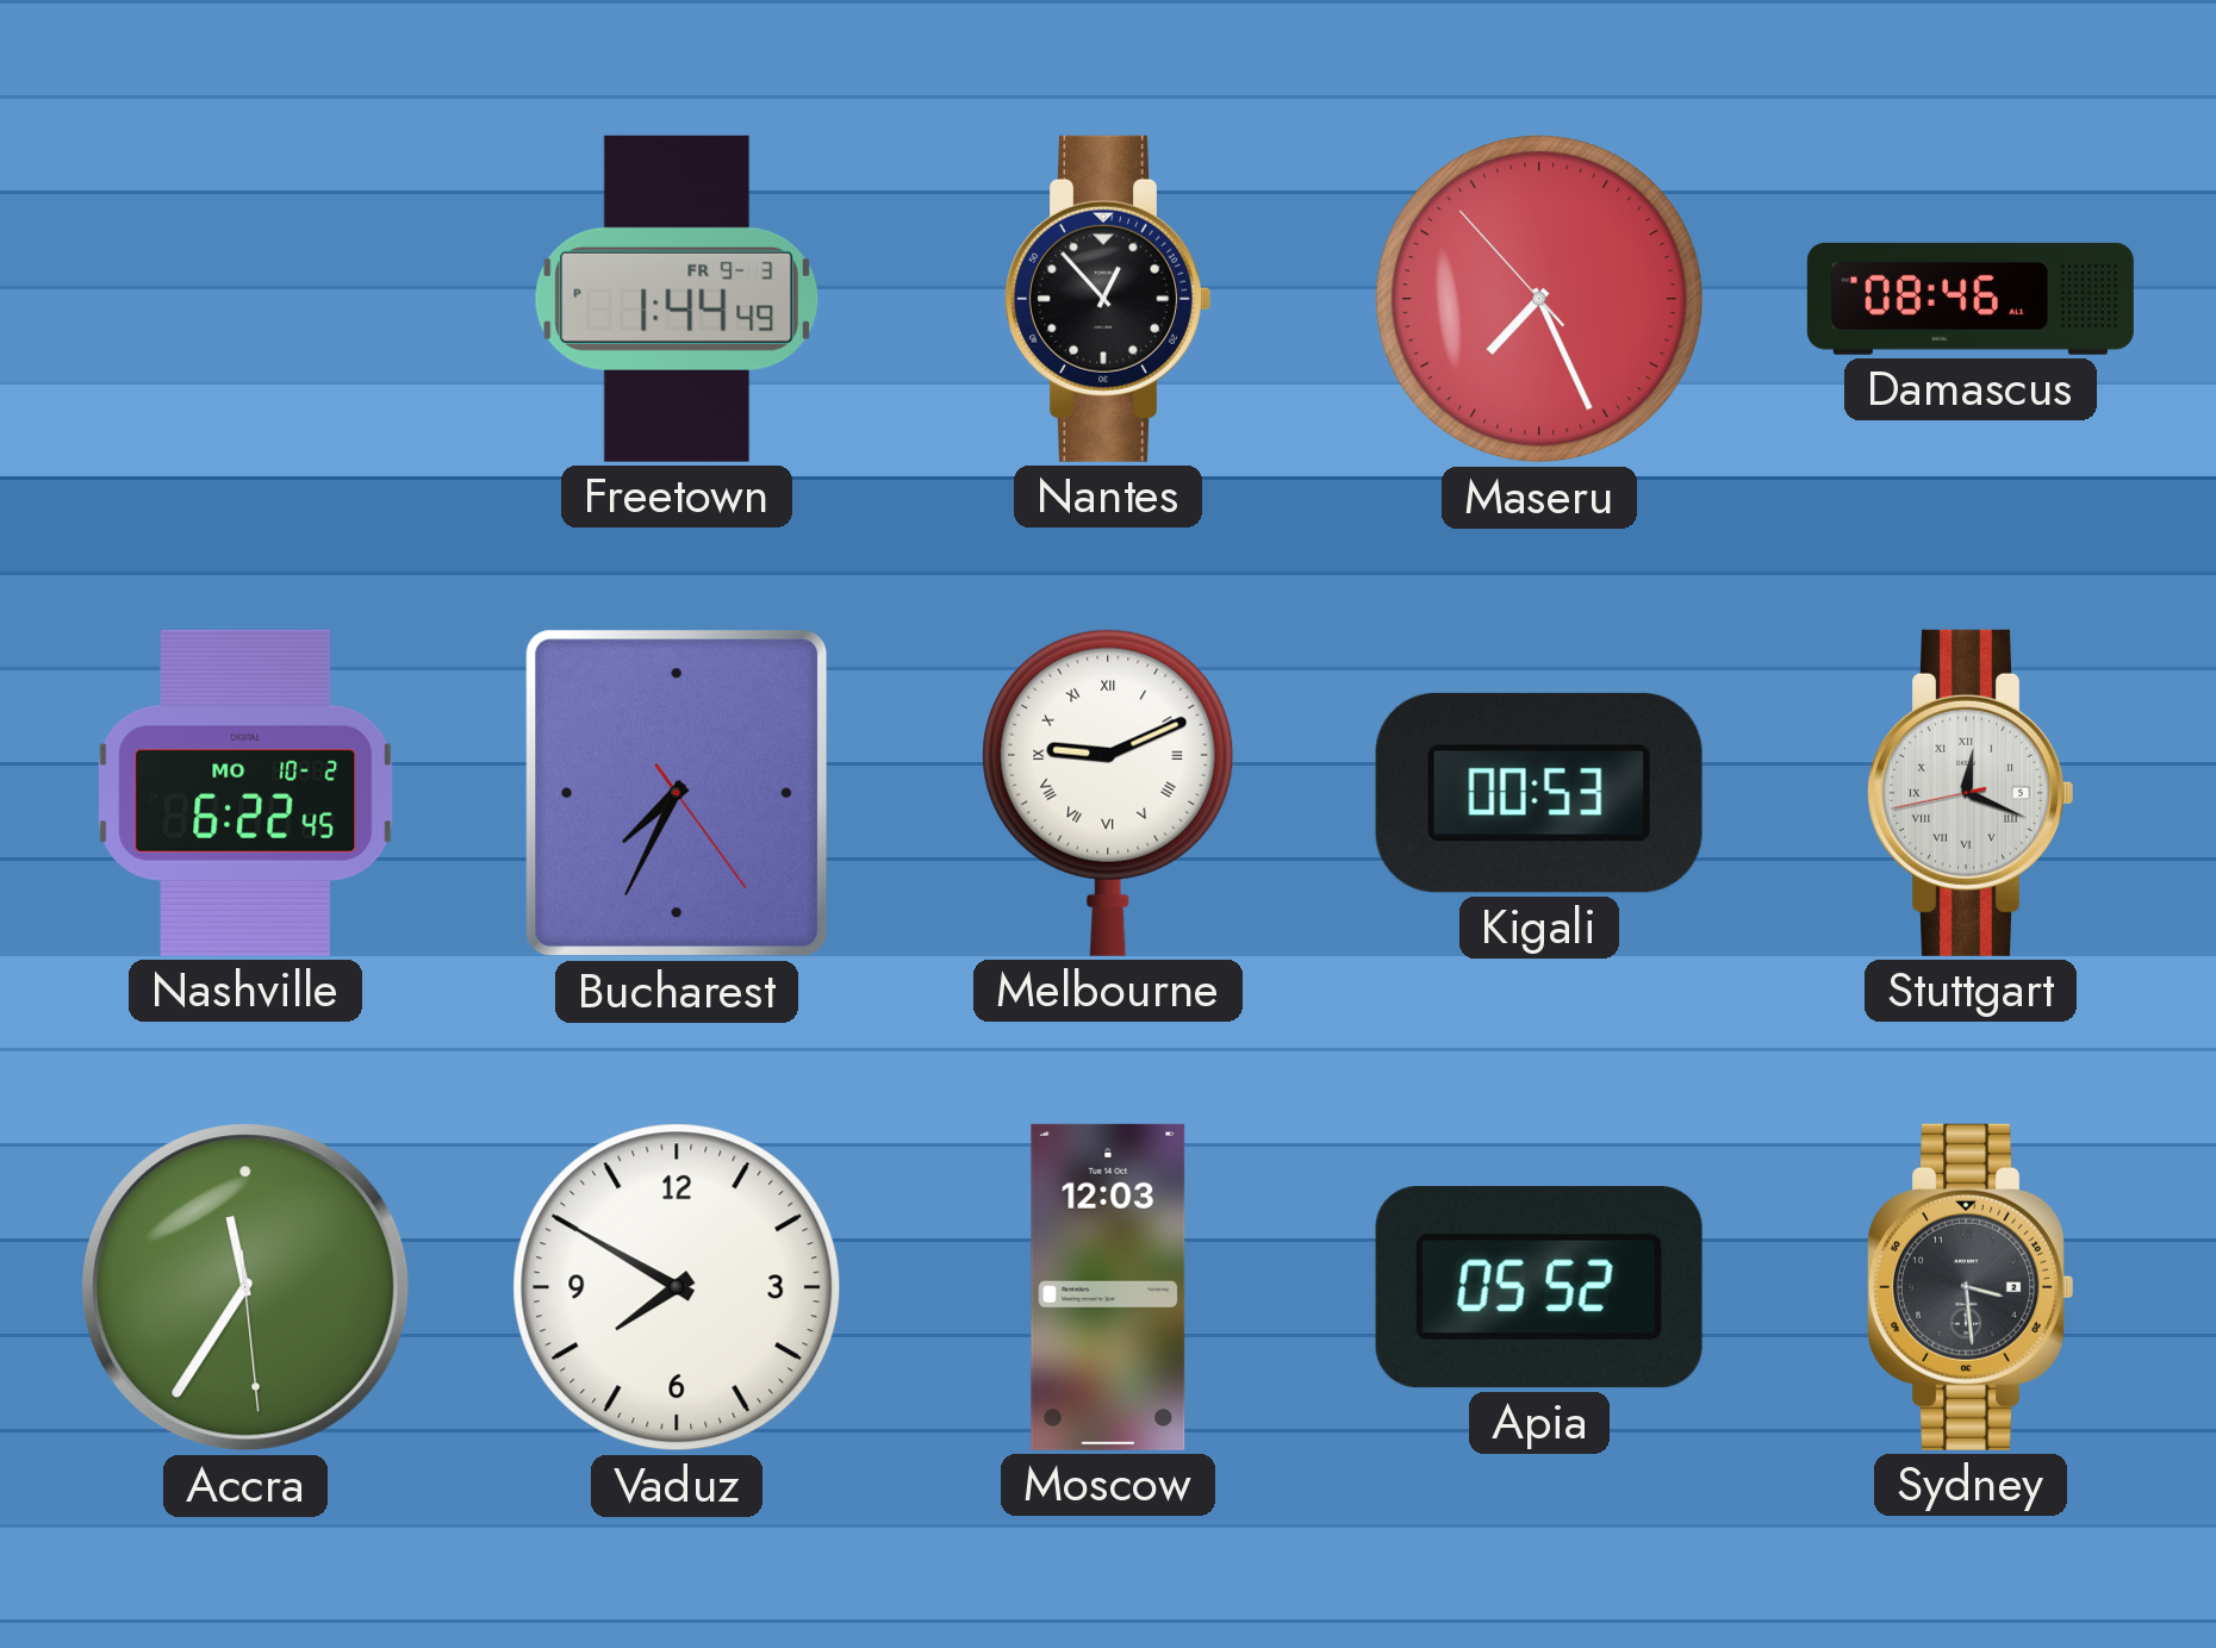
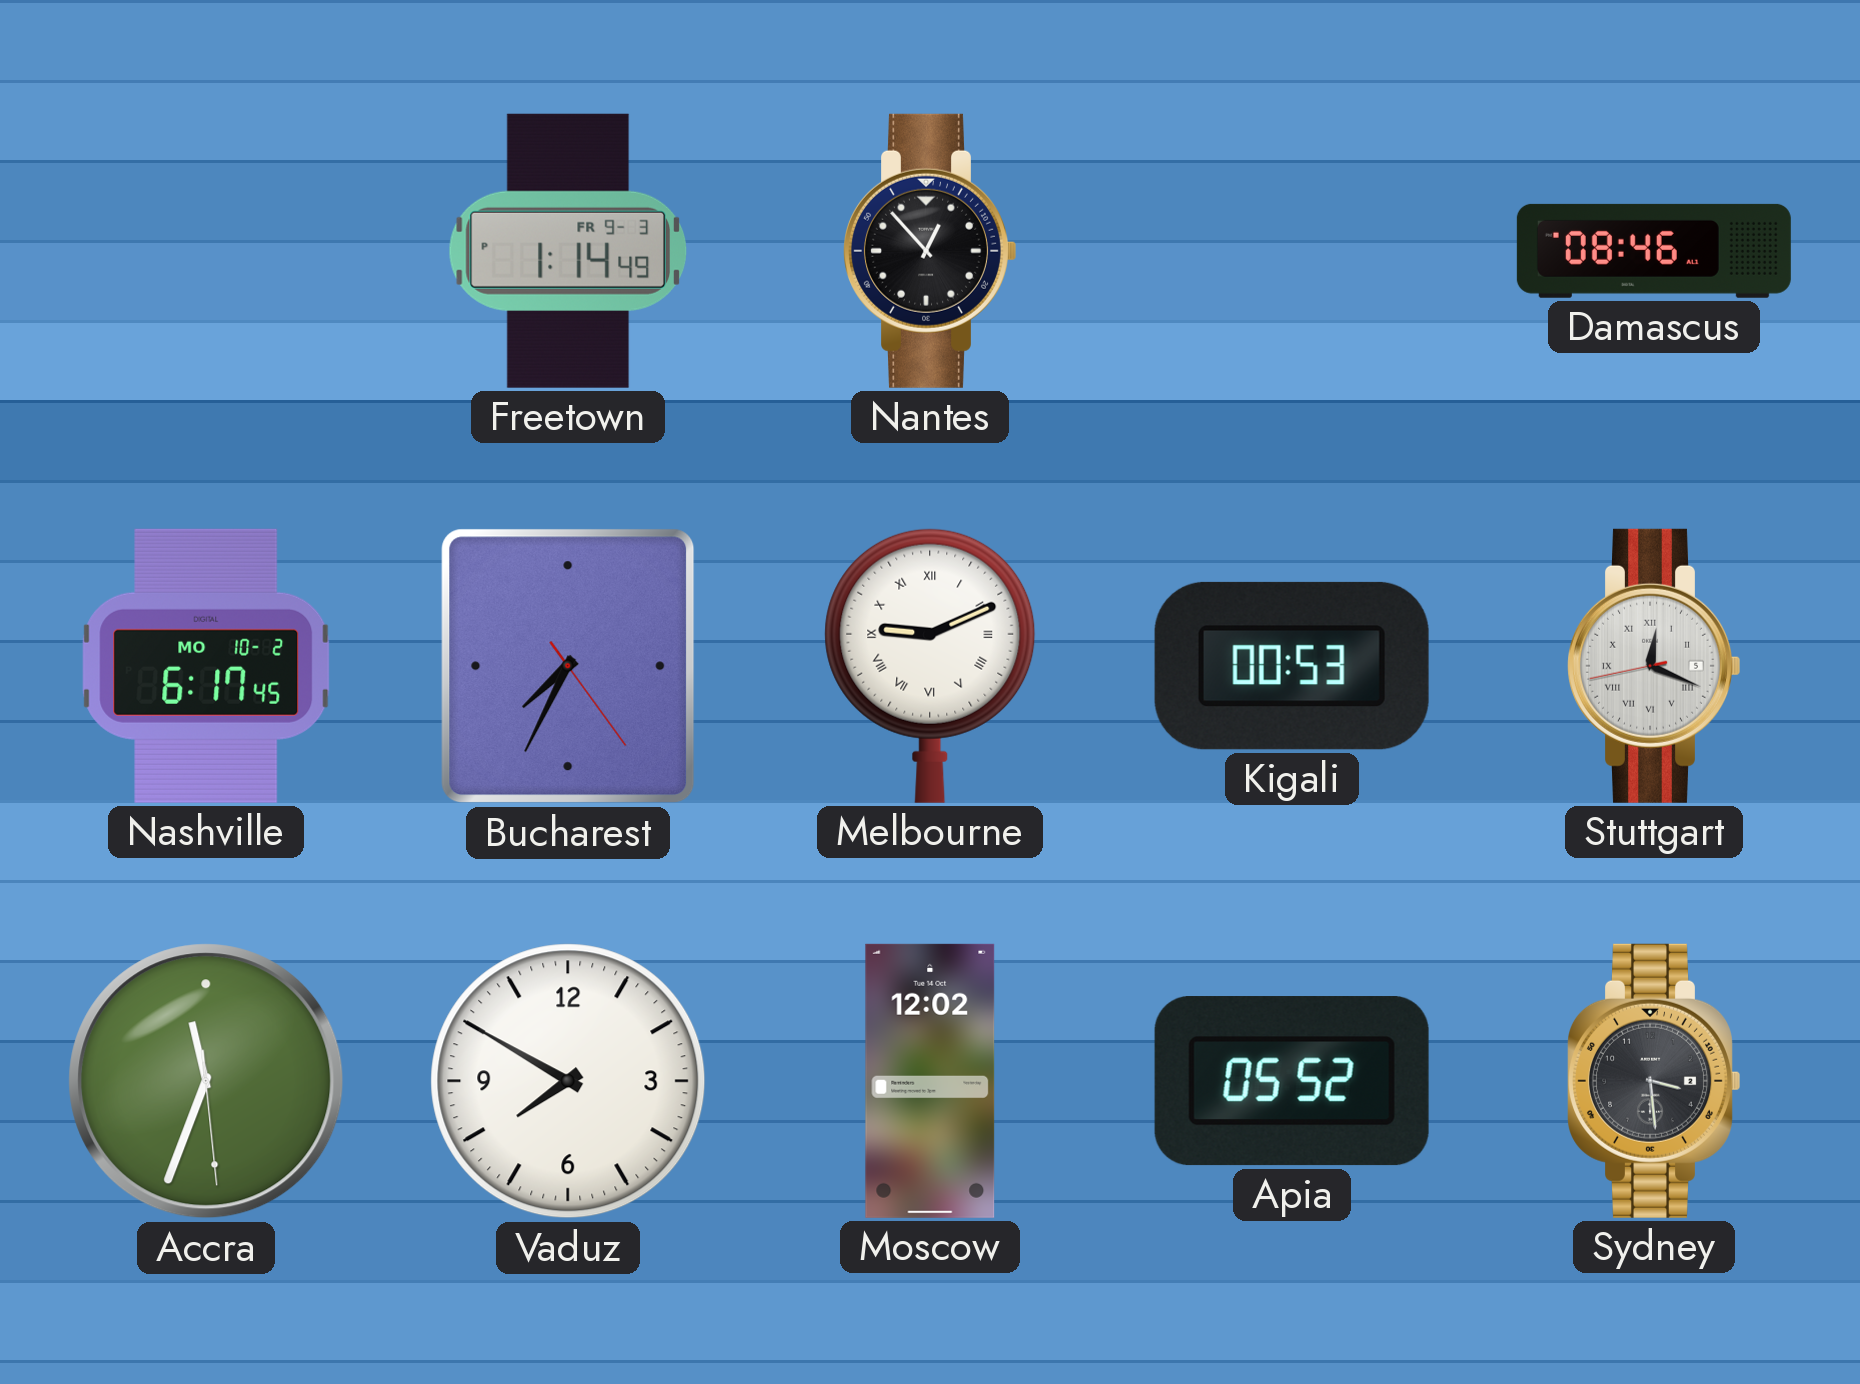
Freetown: 1:44 -> 1:14 (568, 251)
Maseru: 7:25 -> none (1539, 299)
Nashville: 6:22 -> 6:17 (206, 666)
Accra: 11:35 -> 11:33 (206, 1081)
Moscow: 12:03 -> 12:02 (930, 1081)
